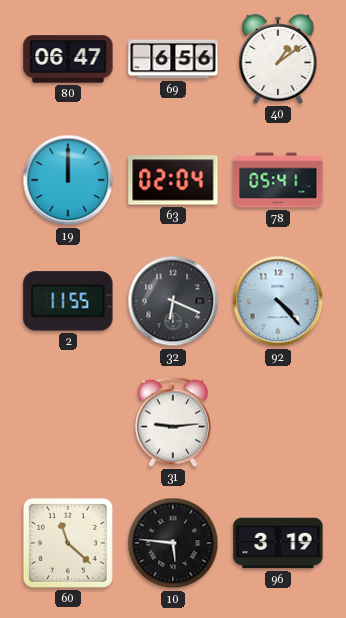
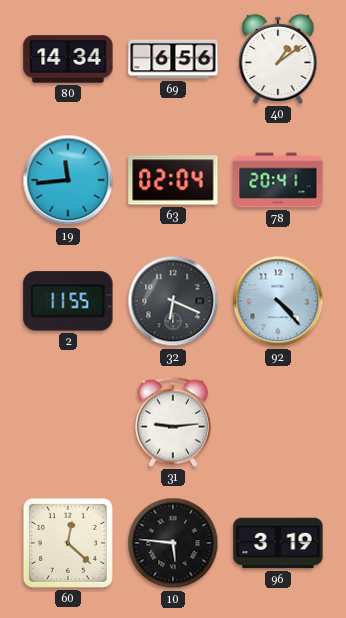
80: 06:47 -> 14:34 (68, 59)
19: 12:00 -> 11:44 (68, 180)
78: 05:41 -> 20:41 (278, 180)
60: 11:22 -> 12:22 (68, 543)
